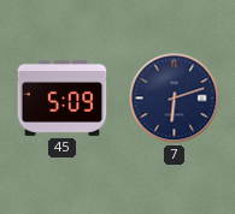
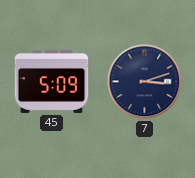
7: 6:12 -> 3:12 (145, 82)
